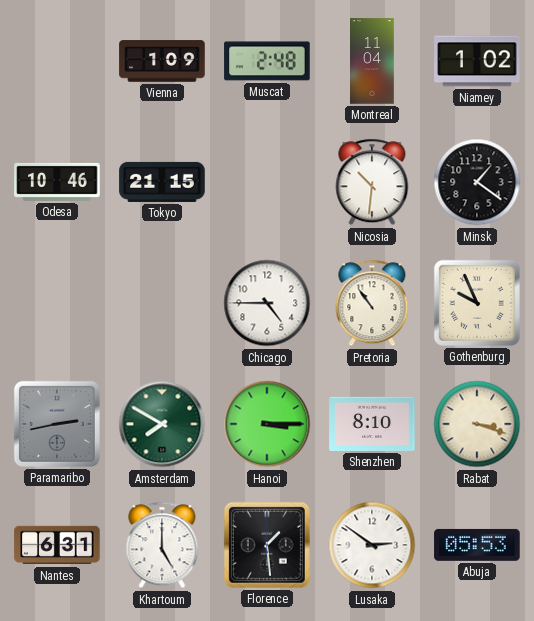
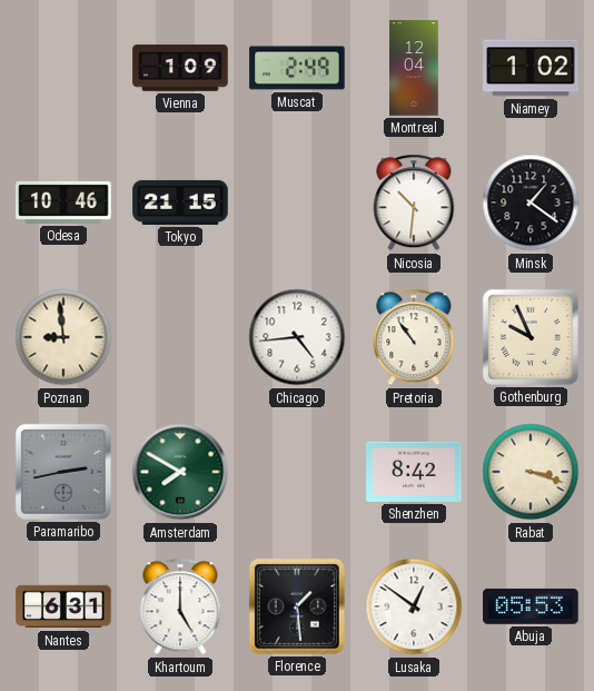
Muscat: 2:48 -> 2:49 (297, 68)
Montreal: 11:04 -> 12:04 (414, 68)
Poznan: none -> 8:59 (63, 337)
Chicago: 4:45 -> 4:44 (297, 337)
Hanoi: 3:15 -> none (267, 424)
Shenzhen: 8:10 -> 8:42 (414, 472)
Lusaka: 2:51 -> 12:51 (414, 606)
